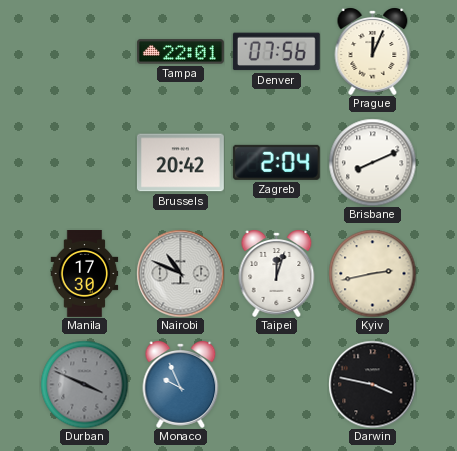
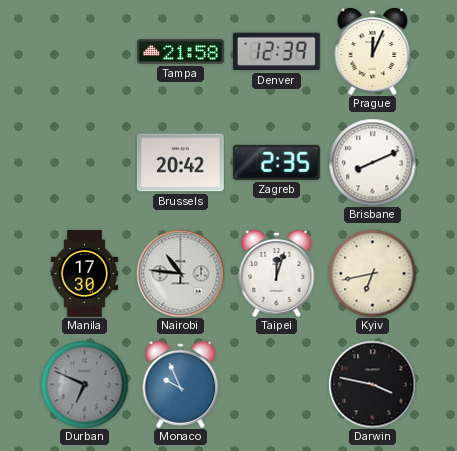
Tampa: 22:01 -> 21:58 (180, 52)
Denver: 07:56 -> 12:39 (276, 52)
Zagreb: 2:04 -> 2:35 (276, 162)
Nairobi: 10:49 -> 10:46 (180, 273)
Kyiv: 2:43 -> 6:43 (372, 273)
Durban: 3:49 -> 6:49 (84, 384)
